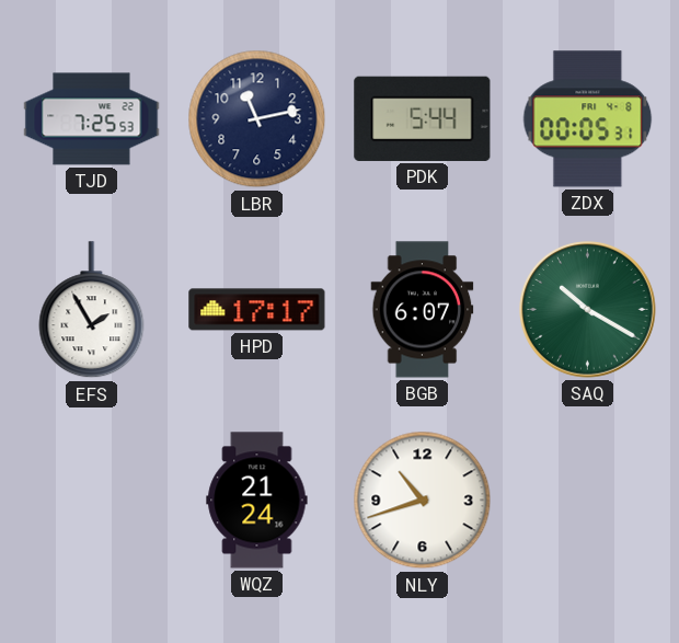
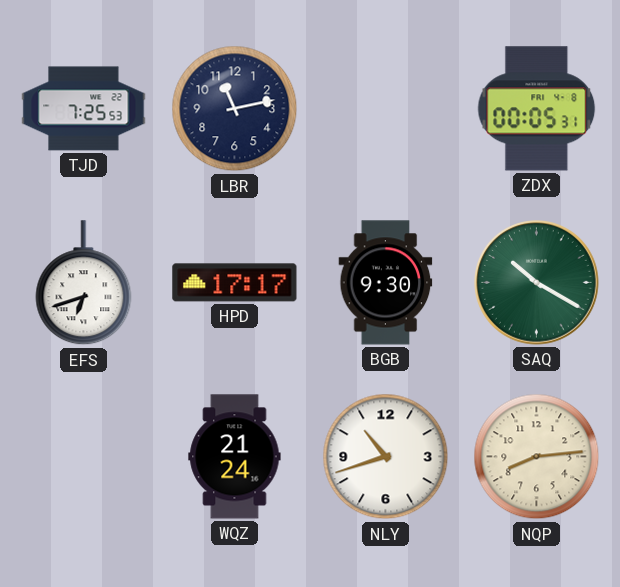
PDK: 5:44 -> none (423, 118)
EFS: 1:55 -> 6:42 (84, 283)
BGB: 6:07 -> 9:30 (386, 283)
NQP: none -> 8:14 (537, 457)
